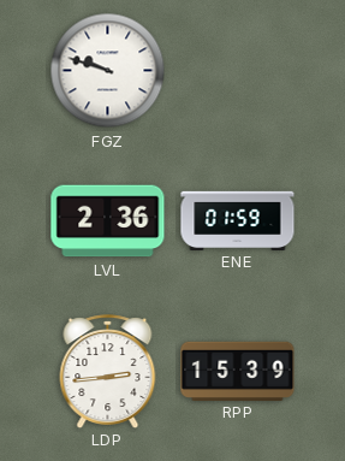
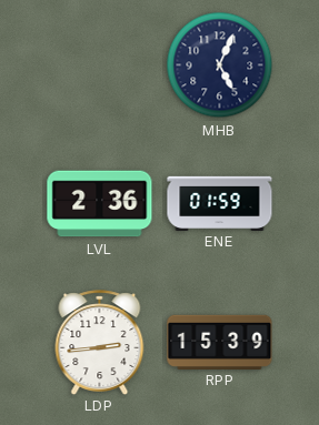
FGZ: 9:48 -> none (108, 71)
MHB: none -> 5:04 (220, 65)
